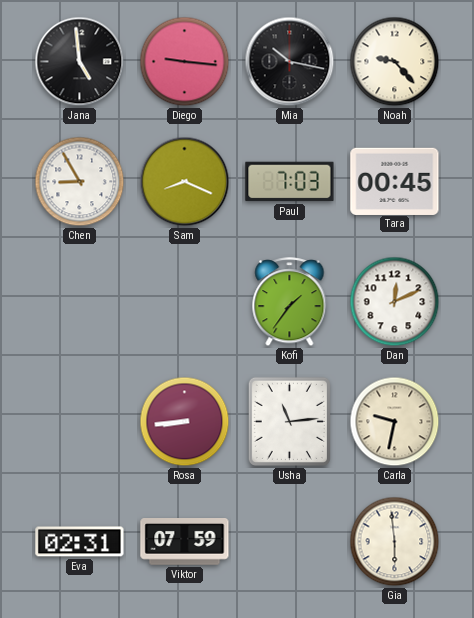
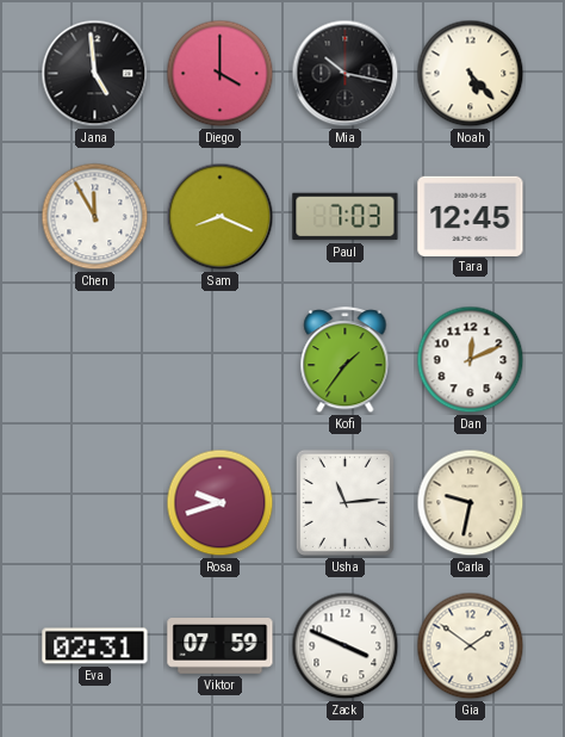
Diego: 9:16 -> 4:00 (221, 74)
Noah: 9:23 -> 5:23 (471, 74)
Chen: 8:55 -> 11:55 (95, 217)
Tara: 00:45 -> 12:45 (471, 216)
Rosa: 8:44 -> 9:42 (221, 503)
Zack: none -> 3:49 (346, 646)
Gia: 5:59 -> 1:51 (471, 646)
